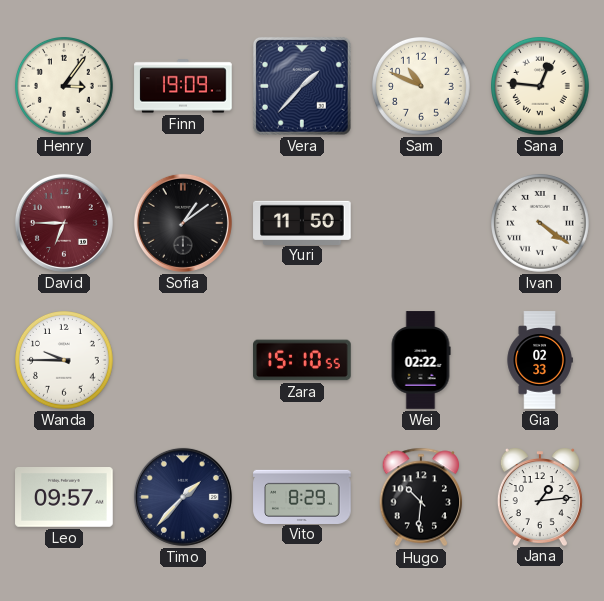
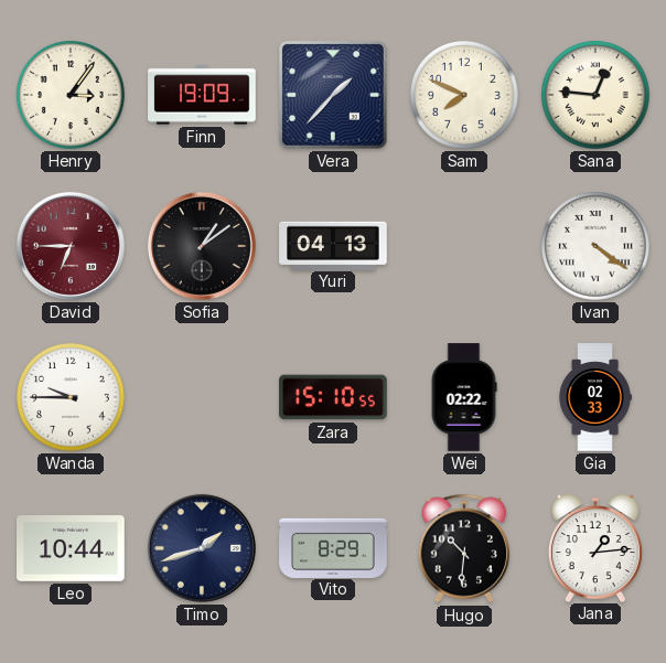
Sam: 10:49 -> 7:49 (465, 96)
Yuri: 11:50 -> 04:13 (333, 245)
Leo: 09:57 -> 10:44 (71, 549)
Timo: 1:37 -> 1:42 (202, 548)
